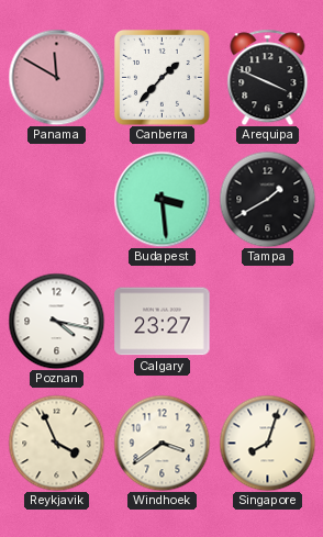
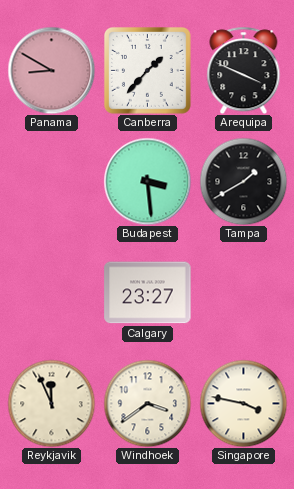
Panama: 11:50 -> 8:50 (51, 70)
Poznan: 4:17 -> none (56, 321)
Reykjavik: 3:56 -> 11:56 (51, 403)
Singapore: 8:03 -> 3:47 (243, 403)
